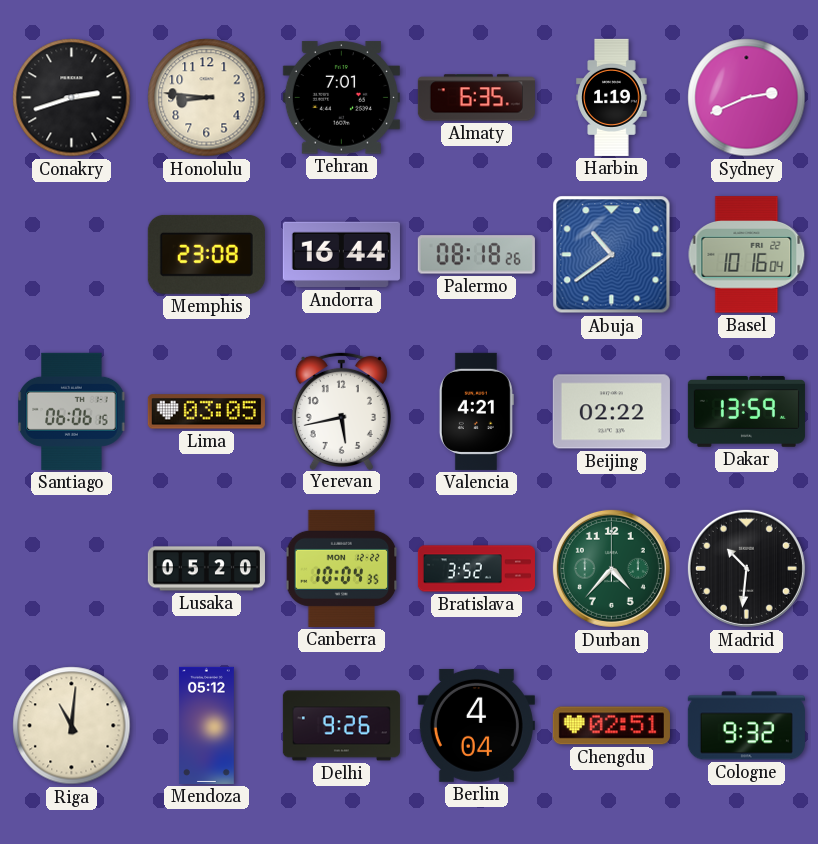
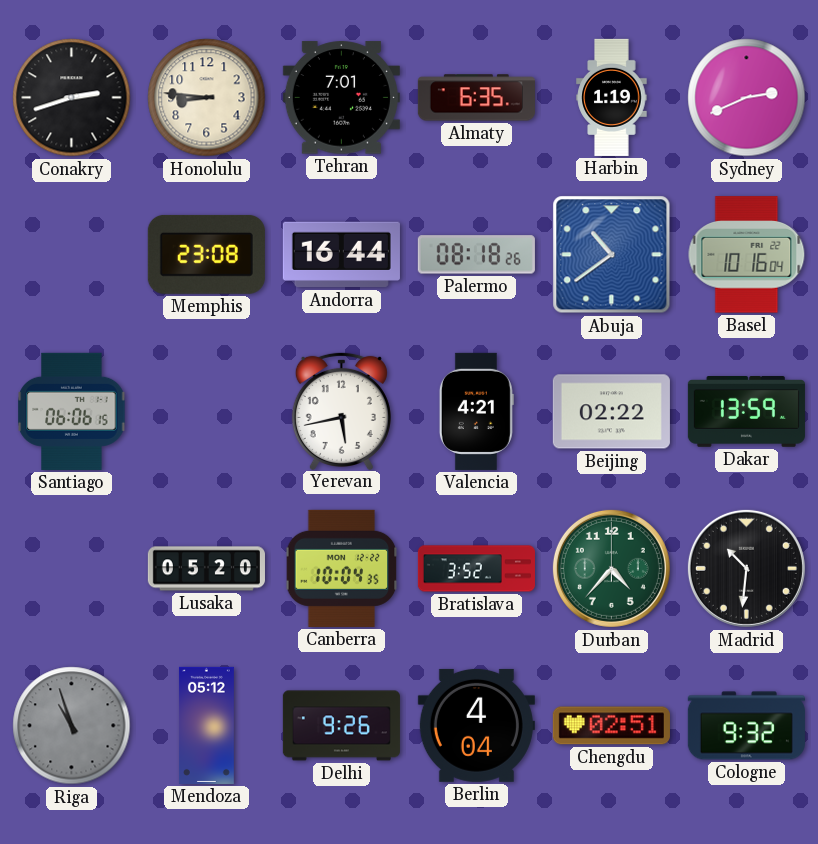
Lima: 03:05 -> none (206, 412)
Riga: 11:01 -> 10:57 (72, 726)
Riga dial: cream -> grey (72, 726)
